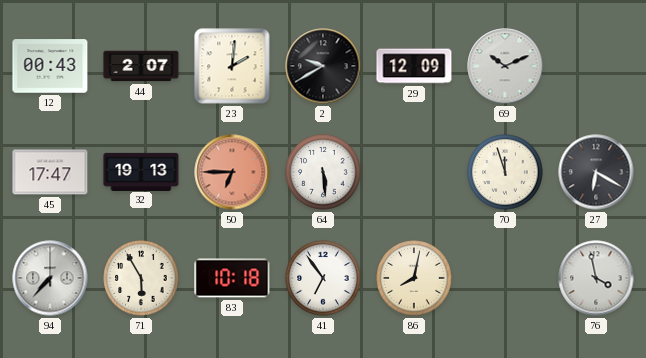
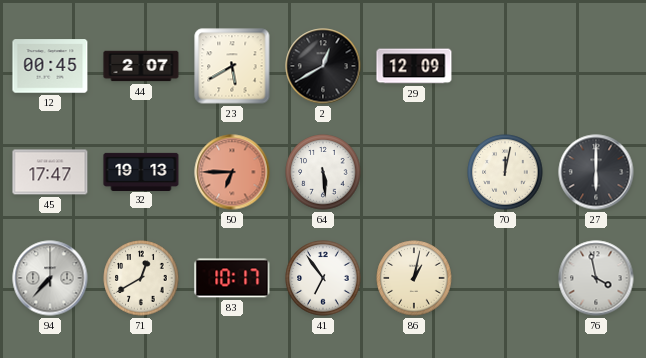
12: 00:43 -> 00:45 (50, 66)
23: 2:01 -> 5:40 (232, 66)
2: 9:40 -> 12:40 (323, 66)
69: 10:11 -> none (505, 66)
70: 11:57 -> 12:02 (505, 172)
27: 6:20 -> 6:00 (596, 172)
71: 5:55 -> 12:40 (141, 278)
83: 10:18 -> 10:17 (232, 278)
86: 8:02 -> 1:02 (414, 278)
